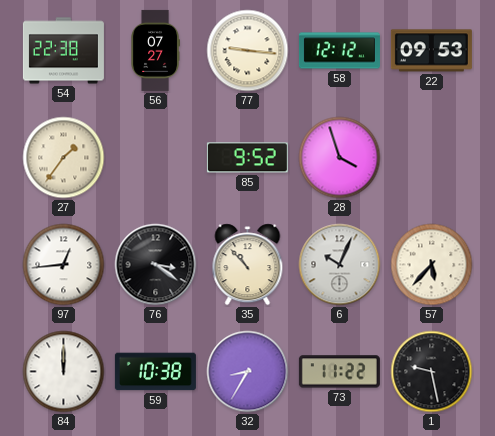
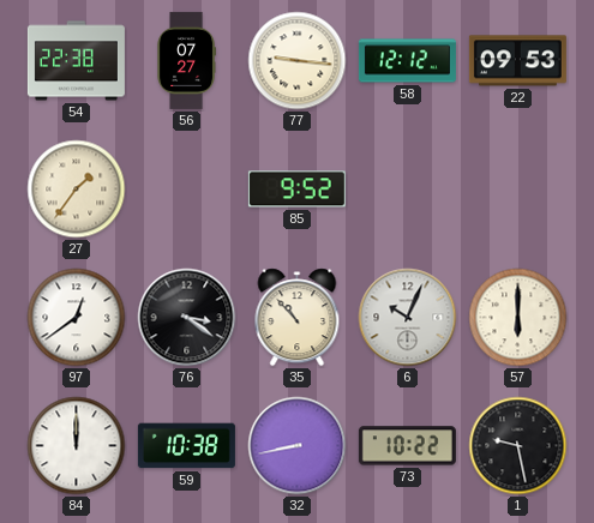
28: 3:57 -> none (340, 158)
97: 12:44 -> 12:39 (77, 318)
57: 5:37 -> 6:00 (518, 318)
32: 8:35 -> 8:43 (298, 446)
73: 11:22 -> 10:22 (407, 446)
